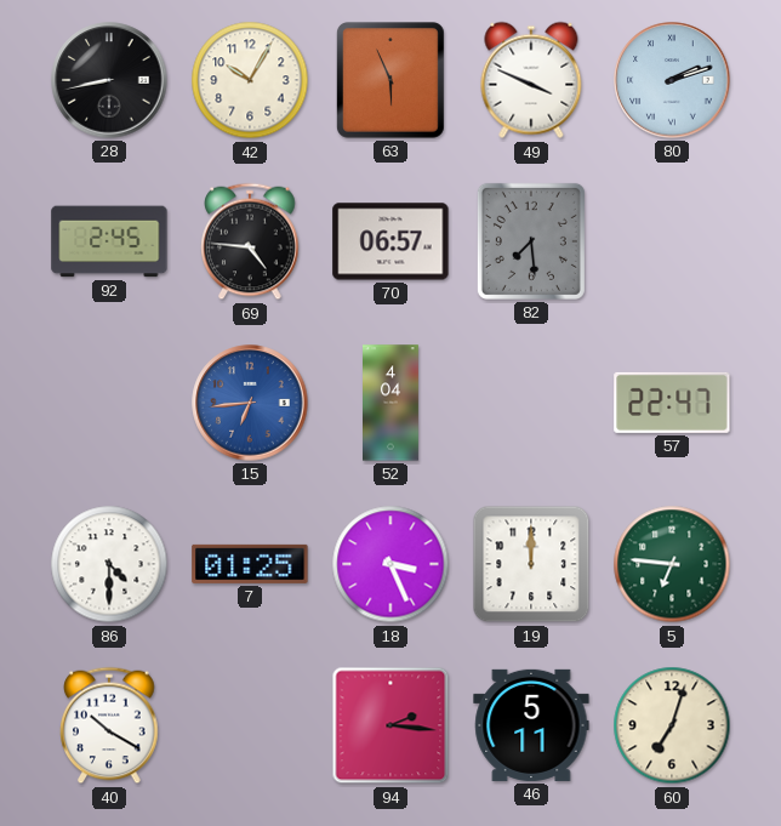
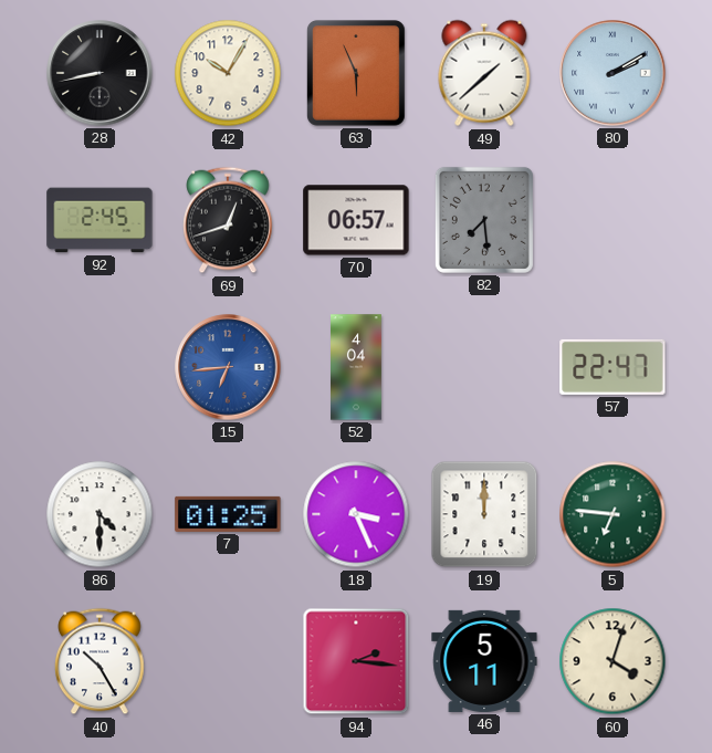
49: 3:49 -> 1:38 (484, 73)
80: 2:12 -> 2:10 (612, 73)
69: 4:46 -> 12:42 (228, 220)
40: 10:20 -> 10:25 (100, 661)
60: 7:03 -> 4:03 (612, 661)
